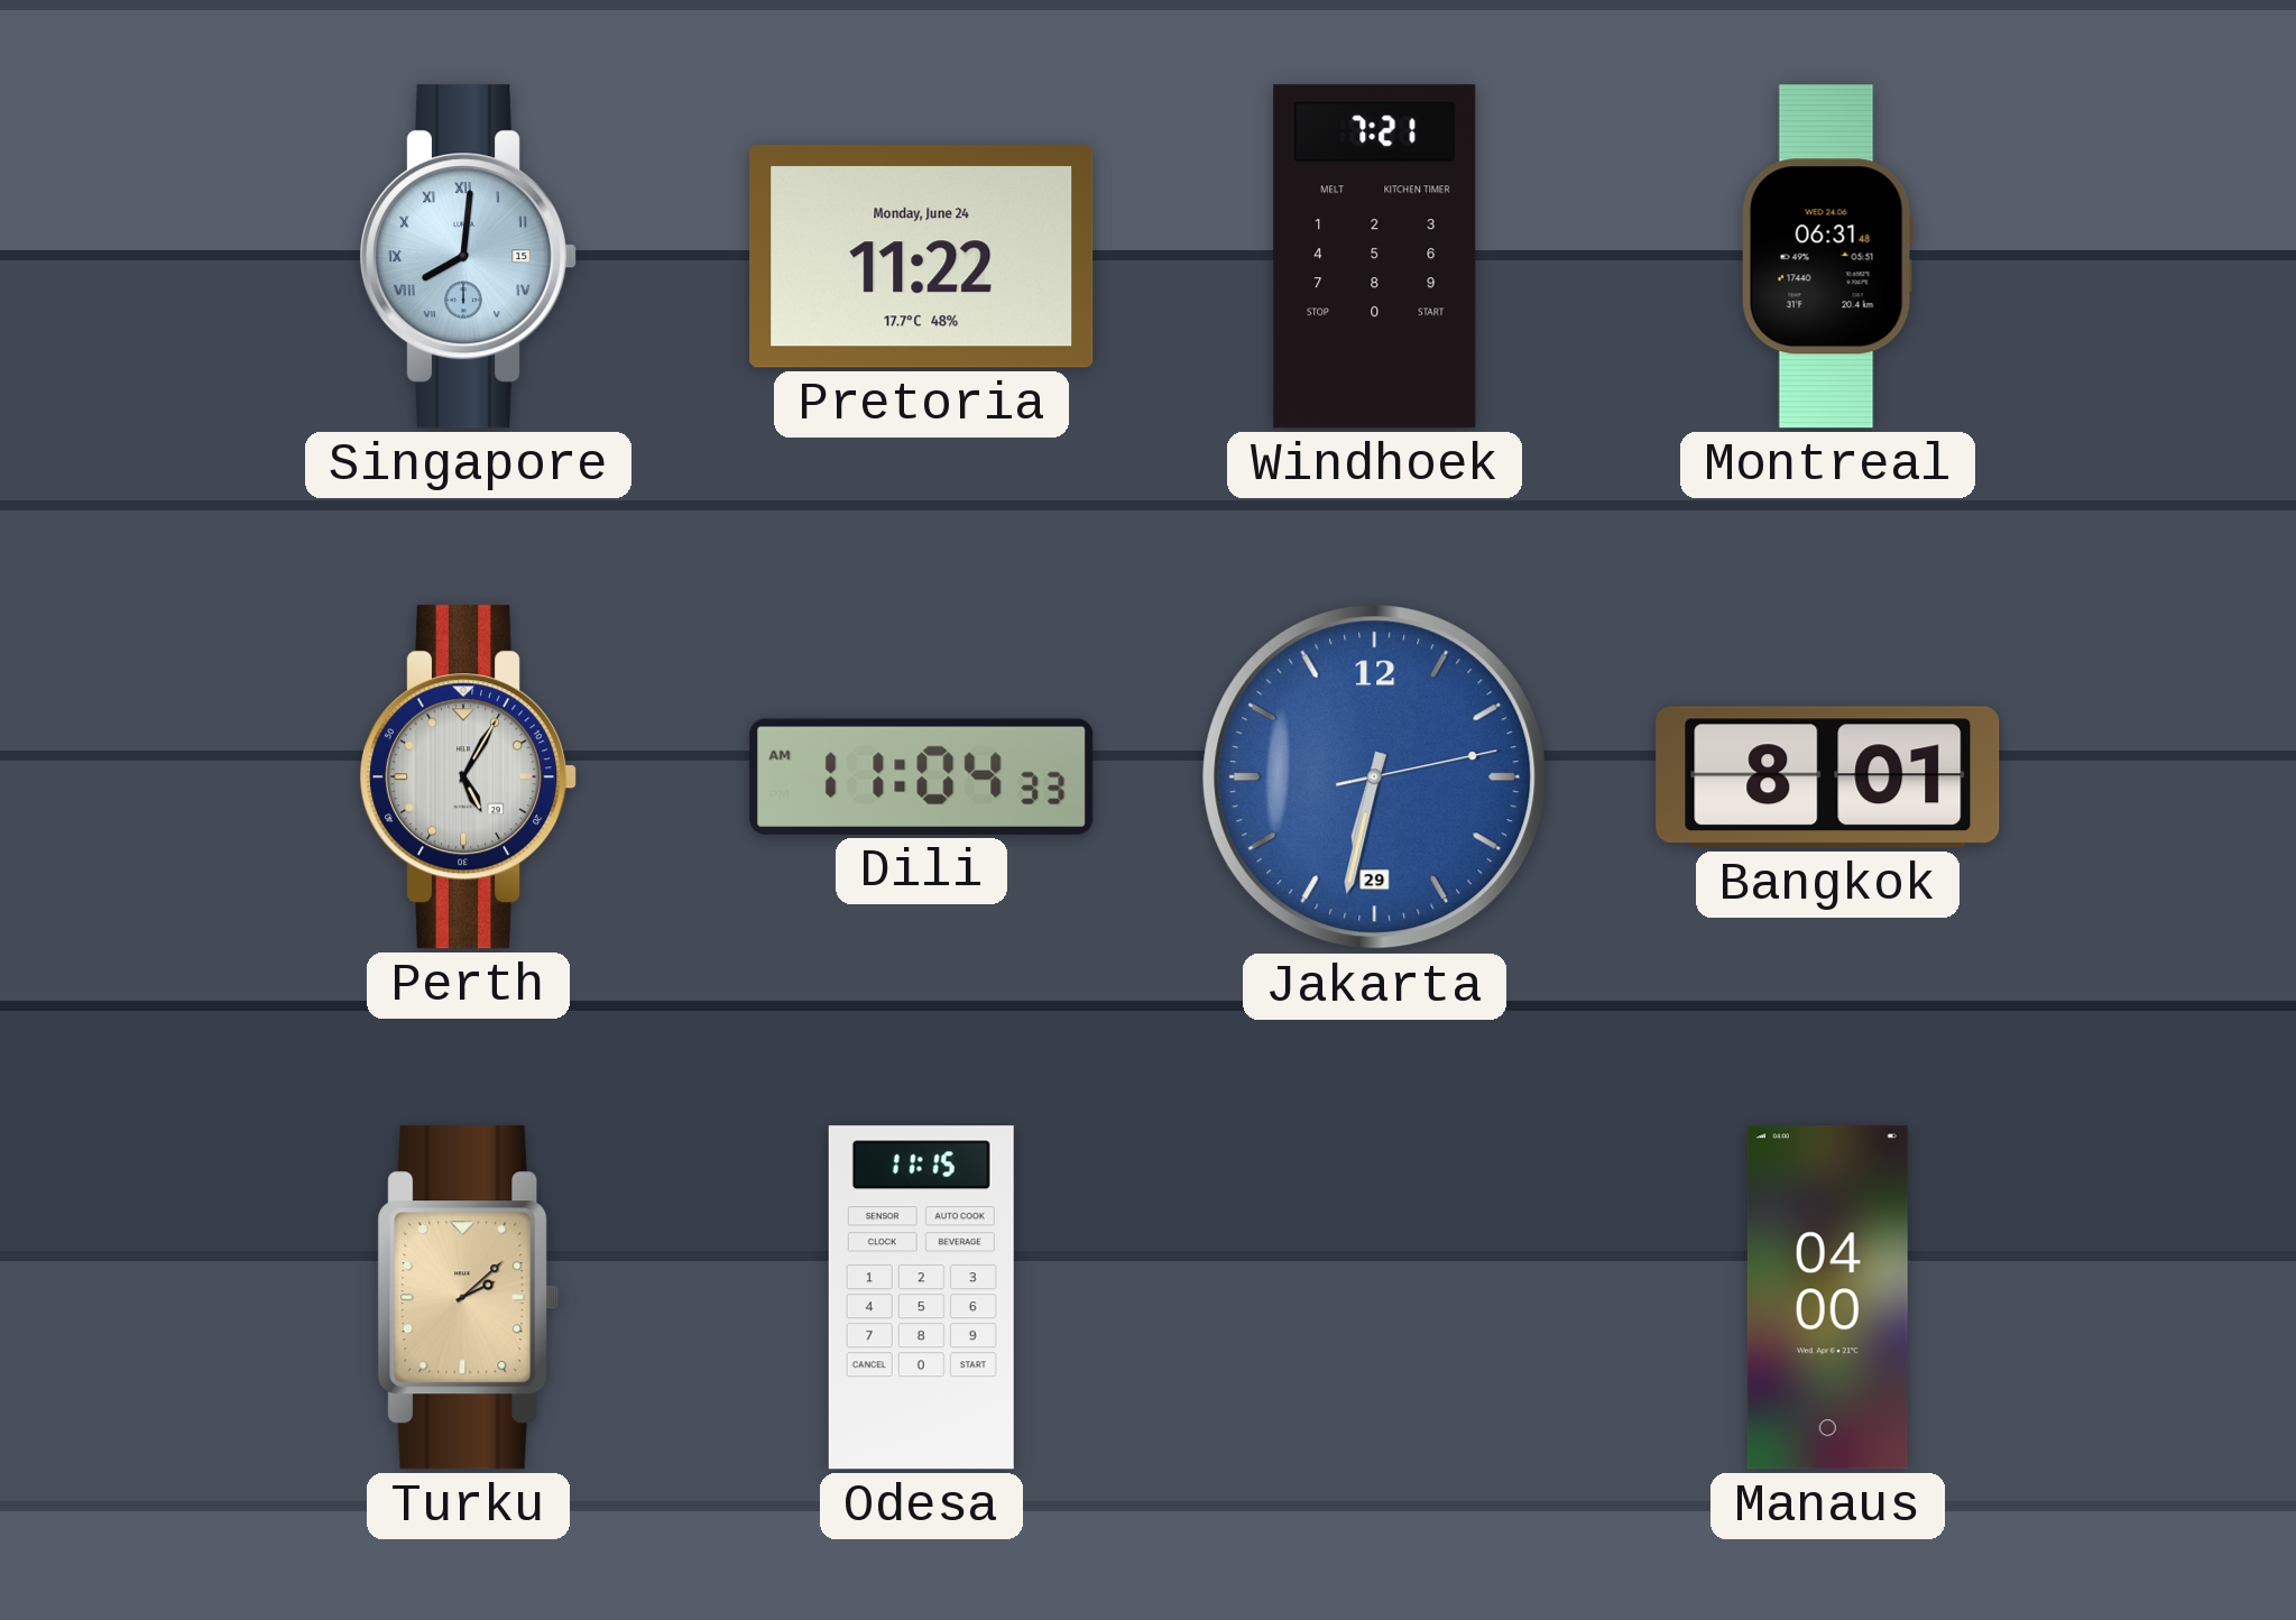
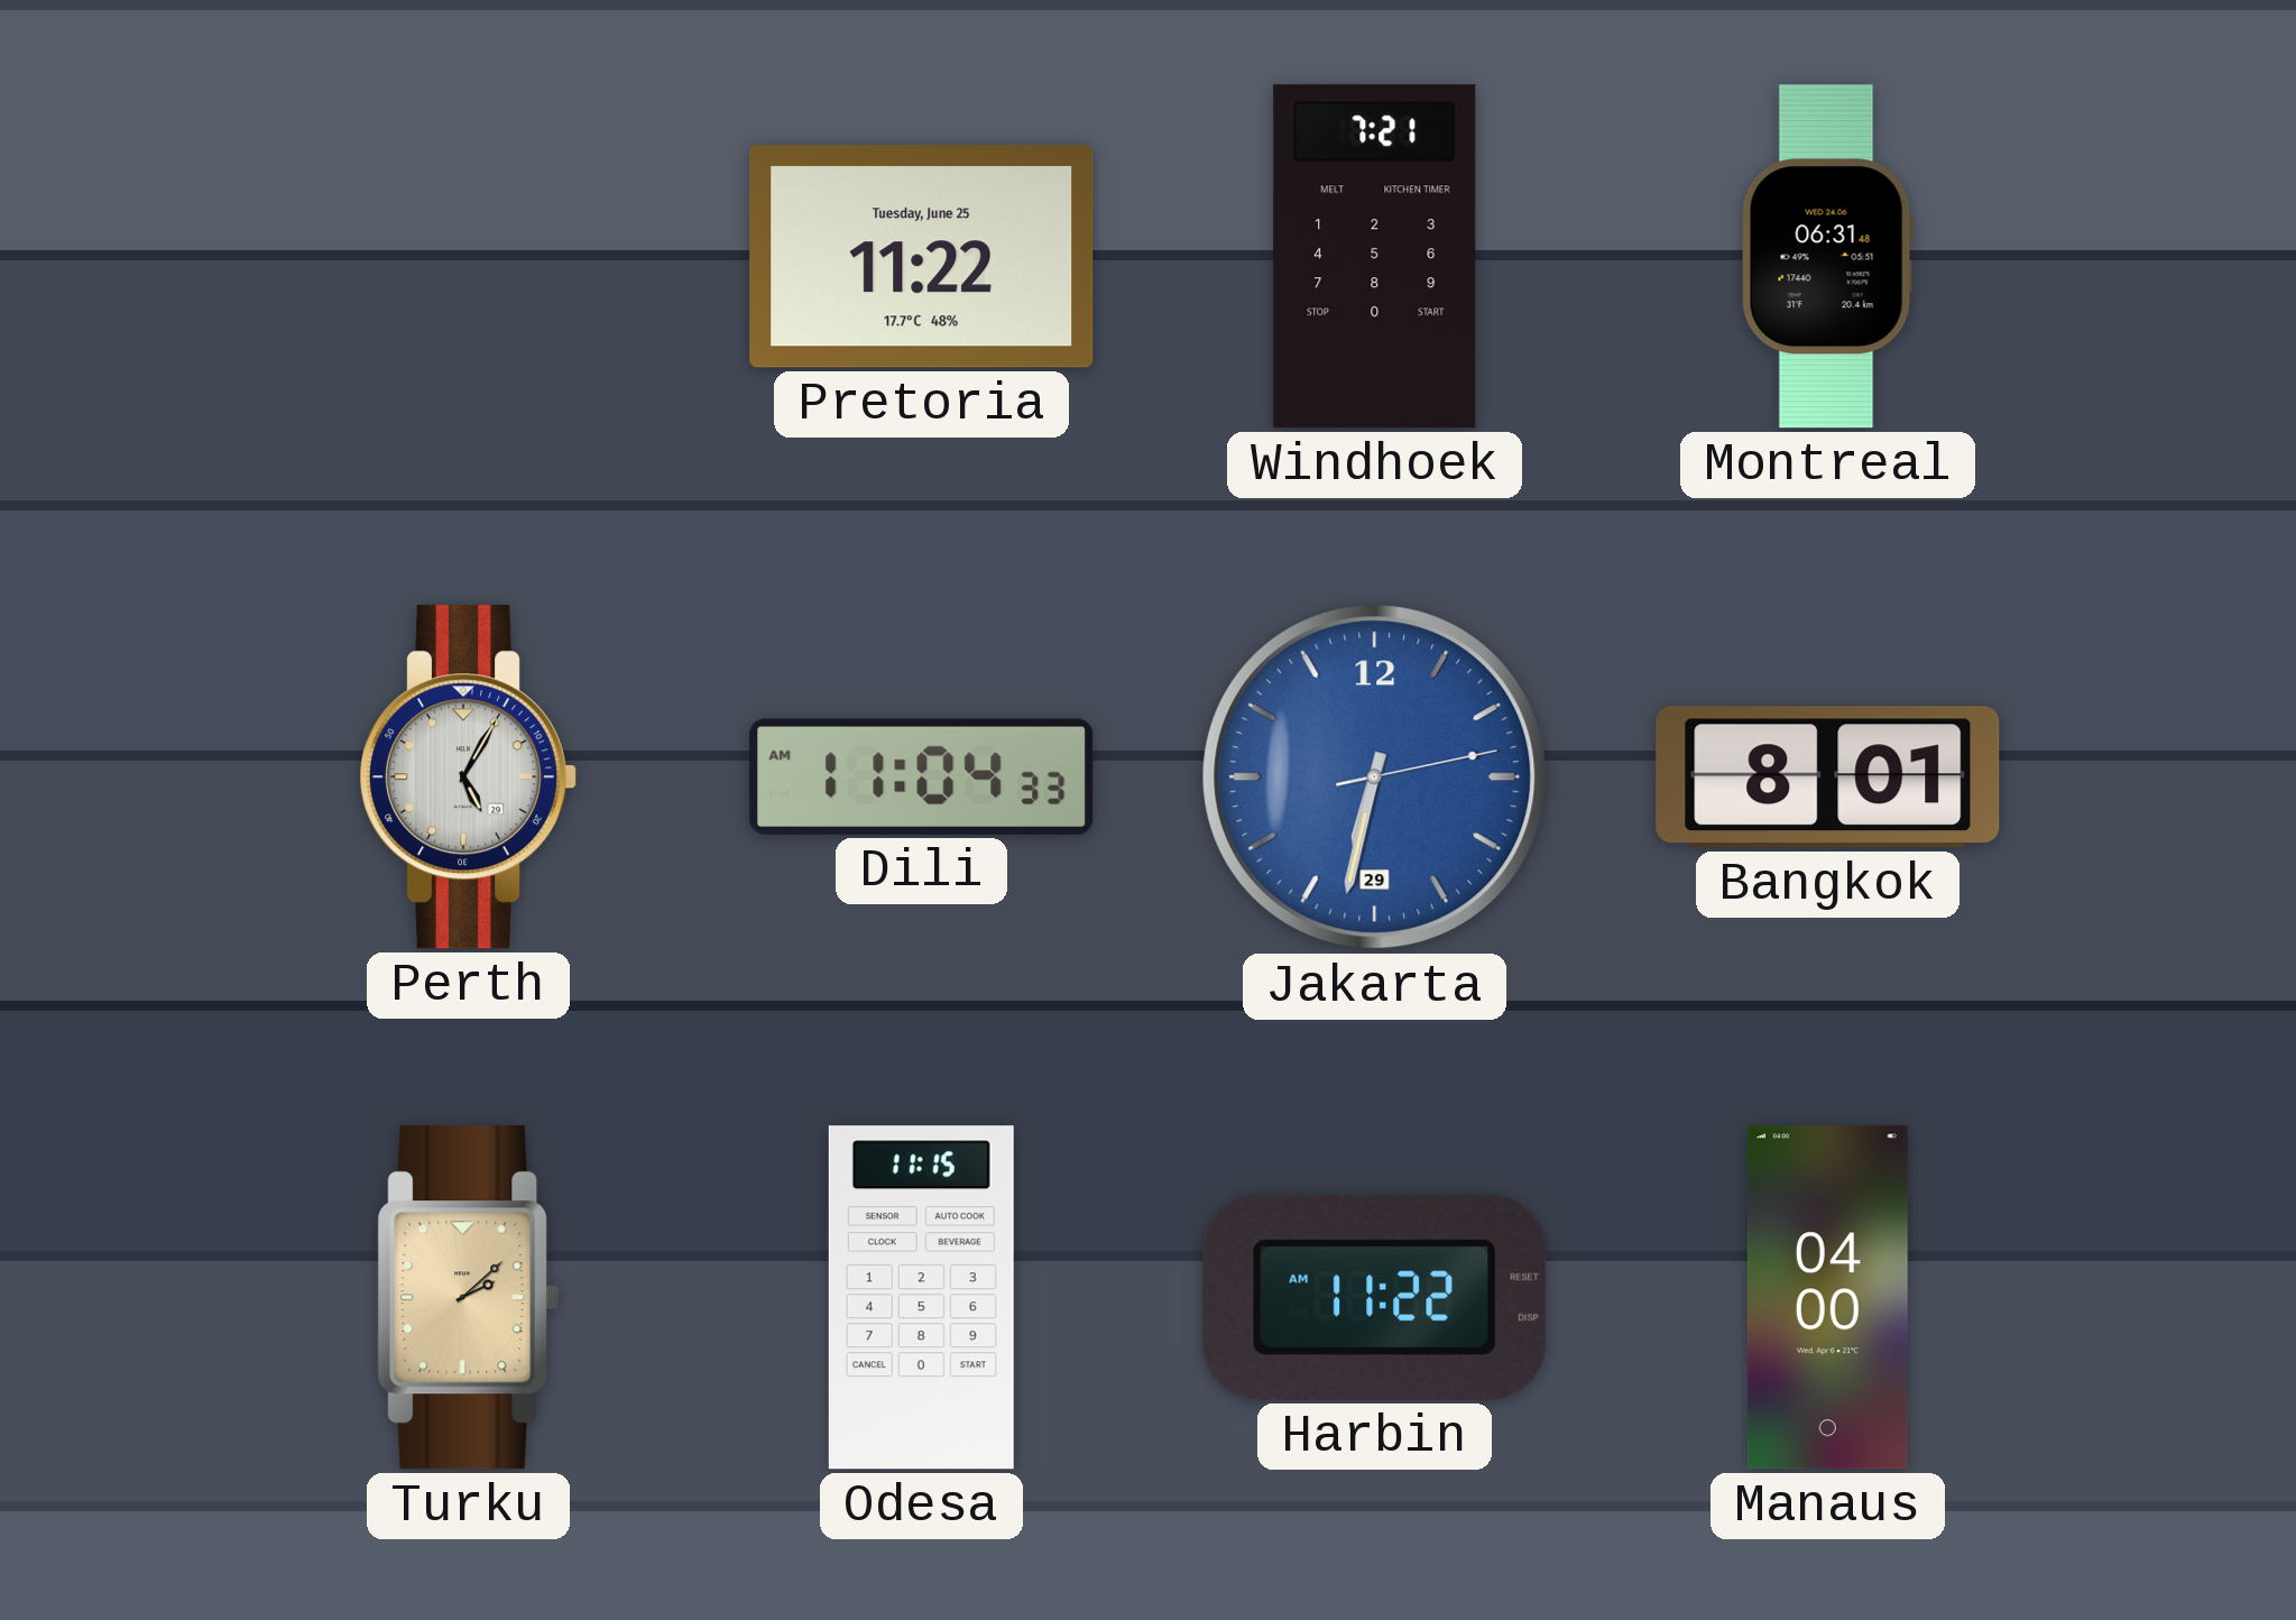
Singapore: 8:01 -> none (469, 257)
Pretoria date: Monday, June 24 -> Tuesday, June 25 (922, 257)
Harbin: none -> 11:22 (1375, 1297)
